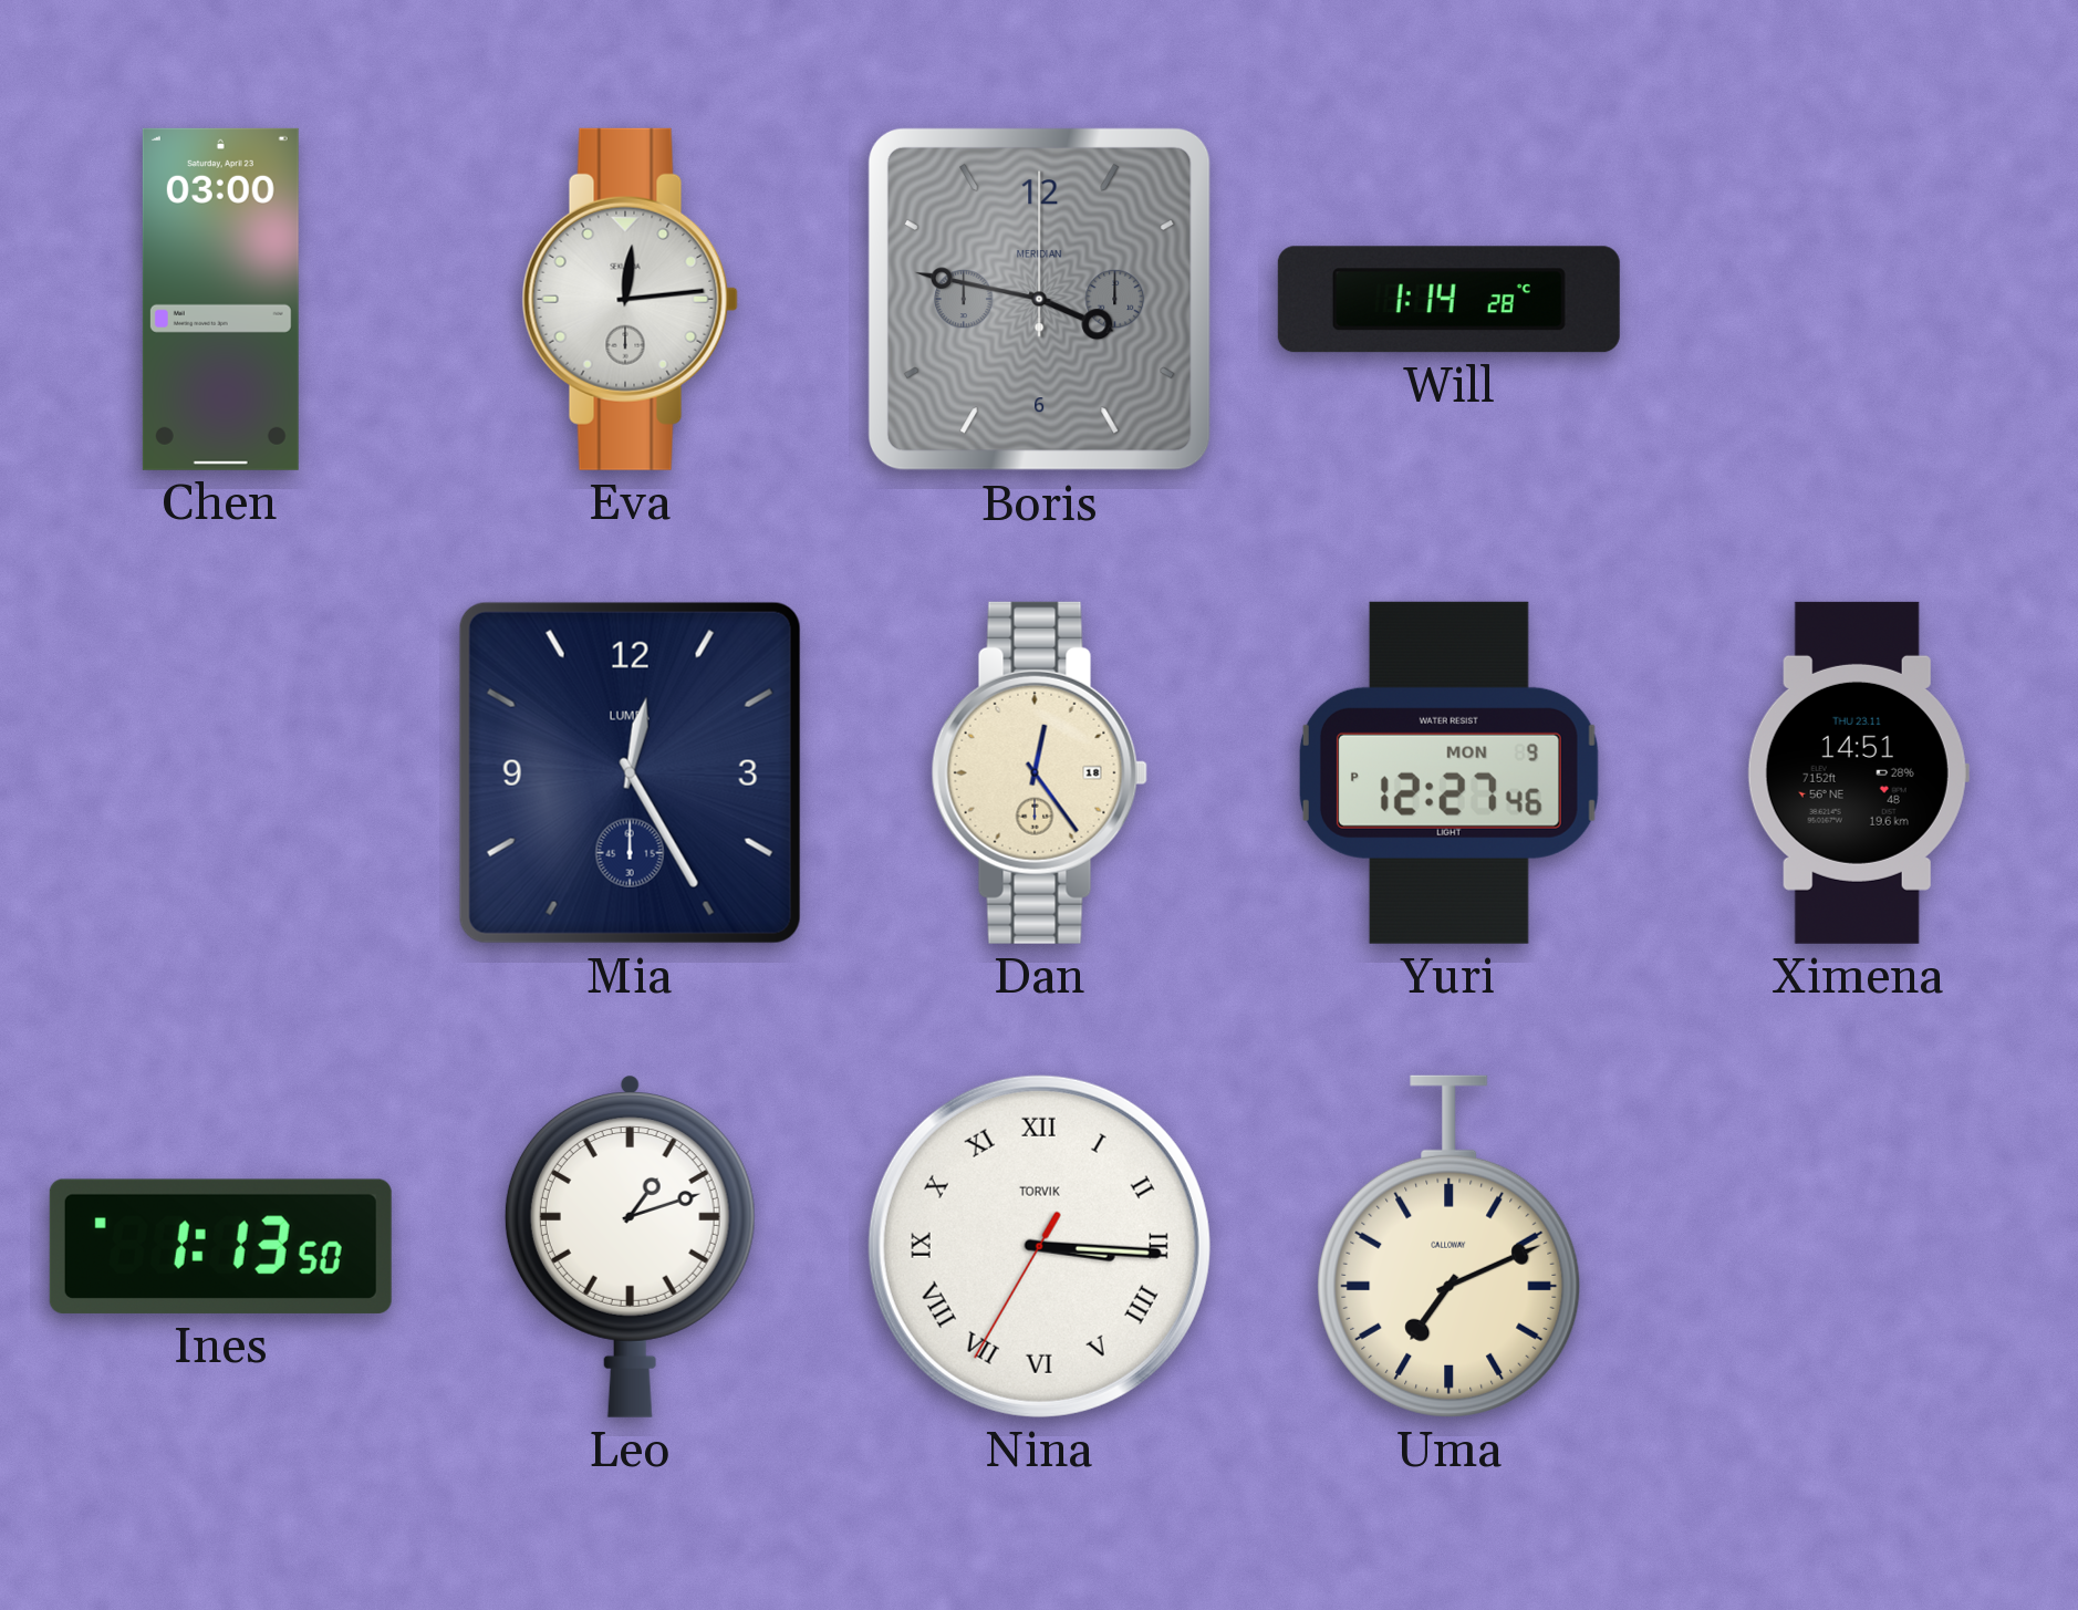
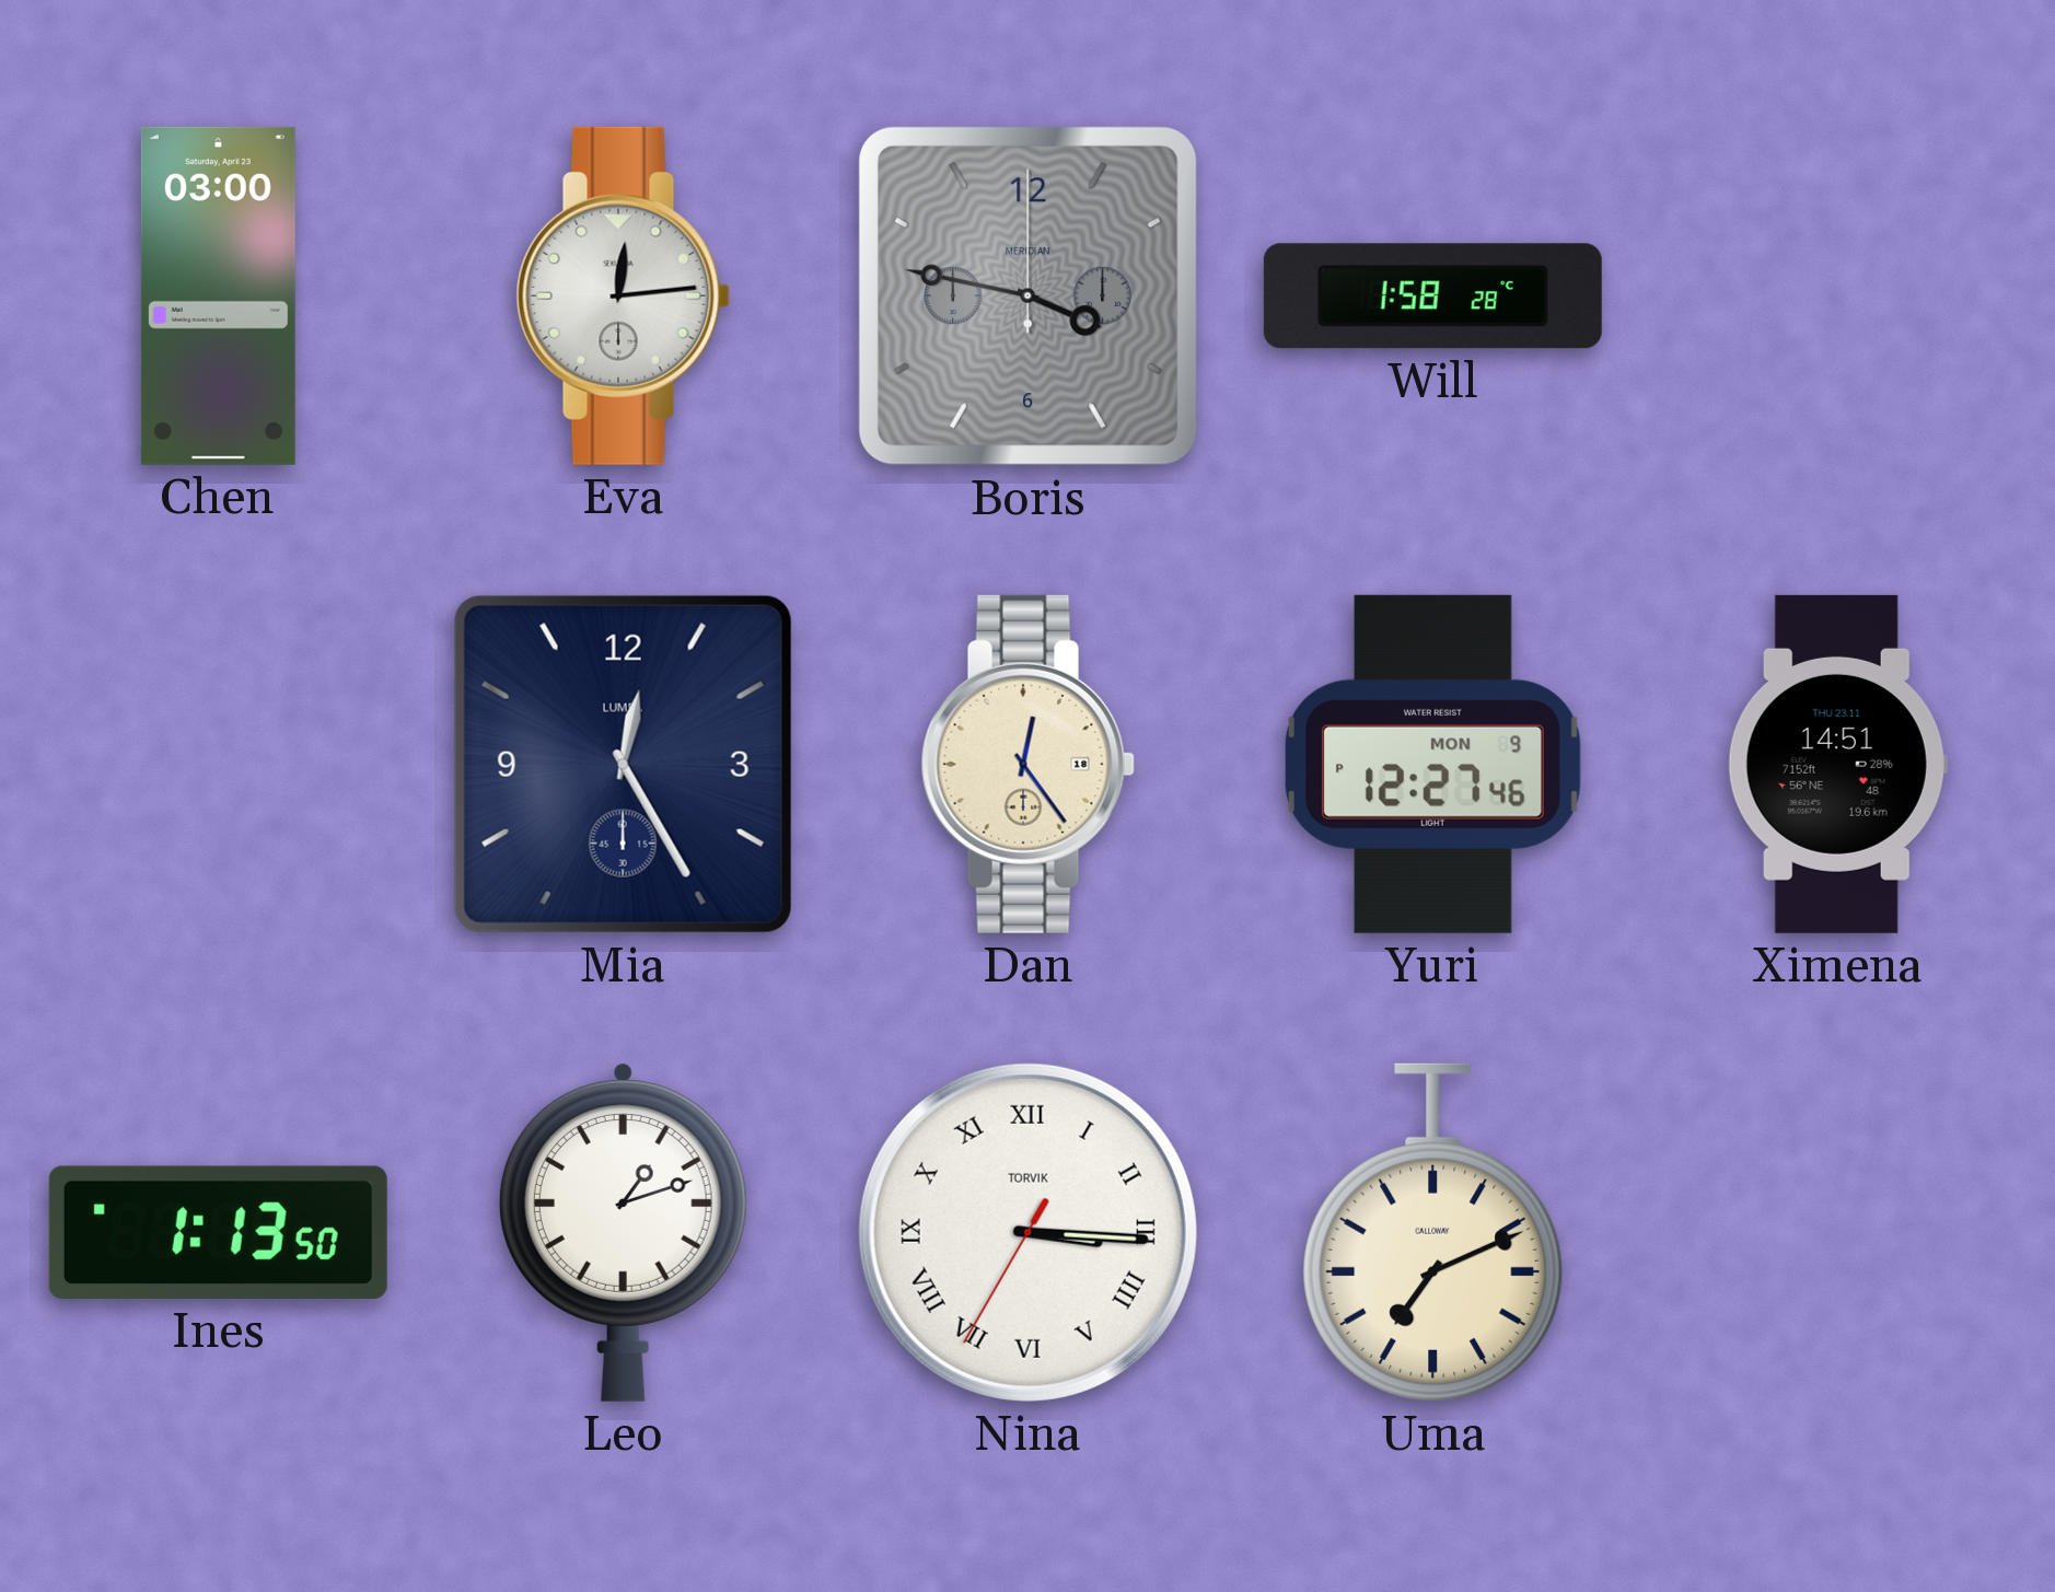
Will: 1:14 -> 1:58 (1432, 297)
